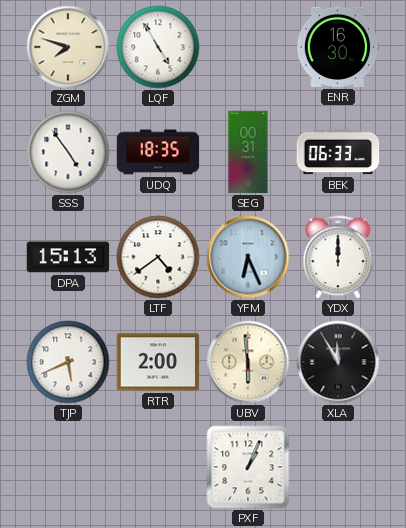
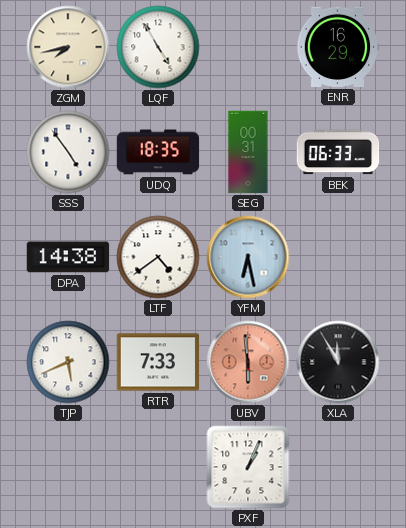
ZGM: 7:48 -> 7:43 (68, 47)
ENR: 16:30 -> 16:29 (338, 47)
DPA: 15:13 -> 14:38 (68, 257)
YFM: 6:26 -> 6:28 (248, 257)
YDX: 12:00 -> none (338, 257)
RTR: 2:00 -> 7:33 (158, 362)
UBV dial: cream -> salmon (248, 362)
